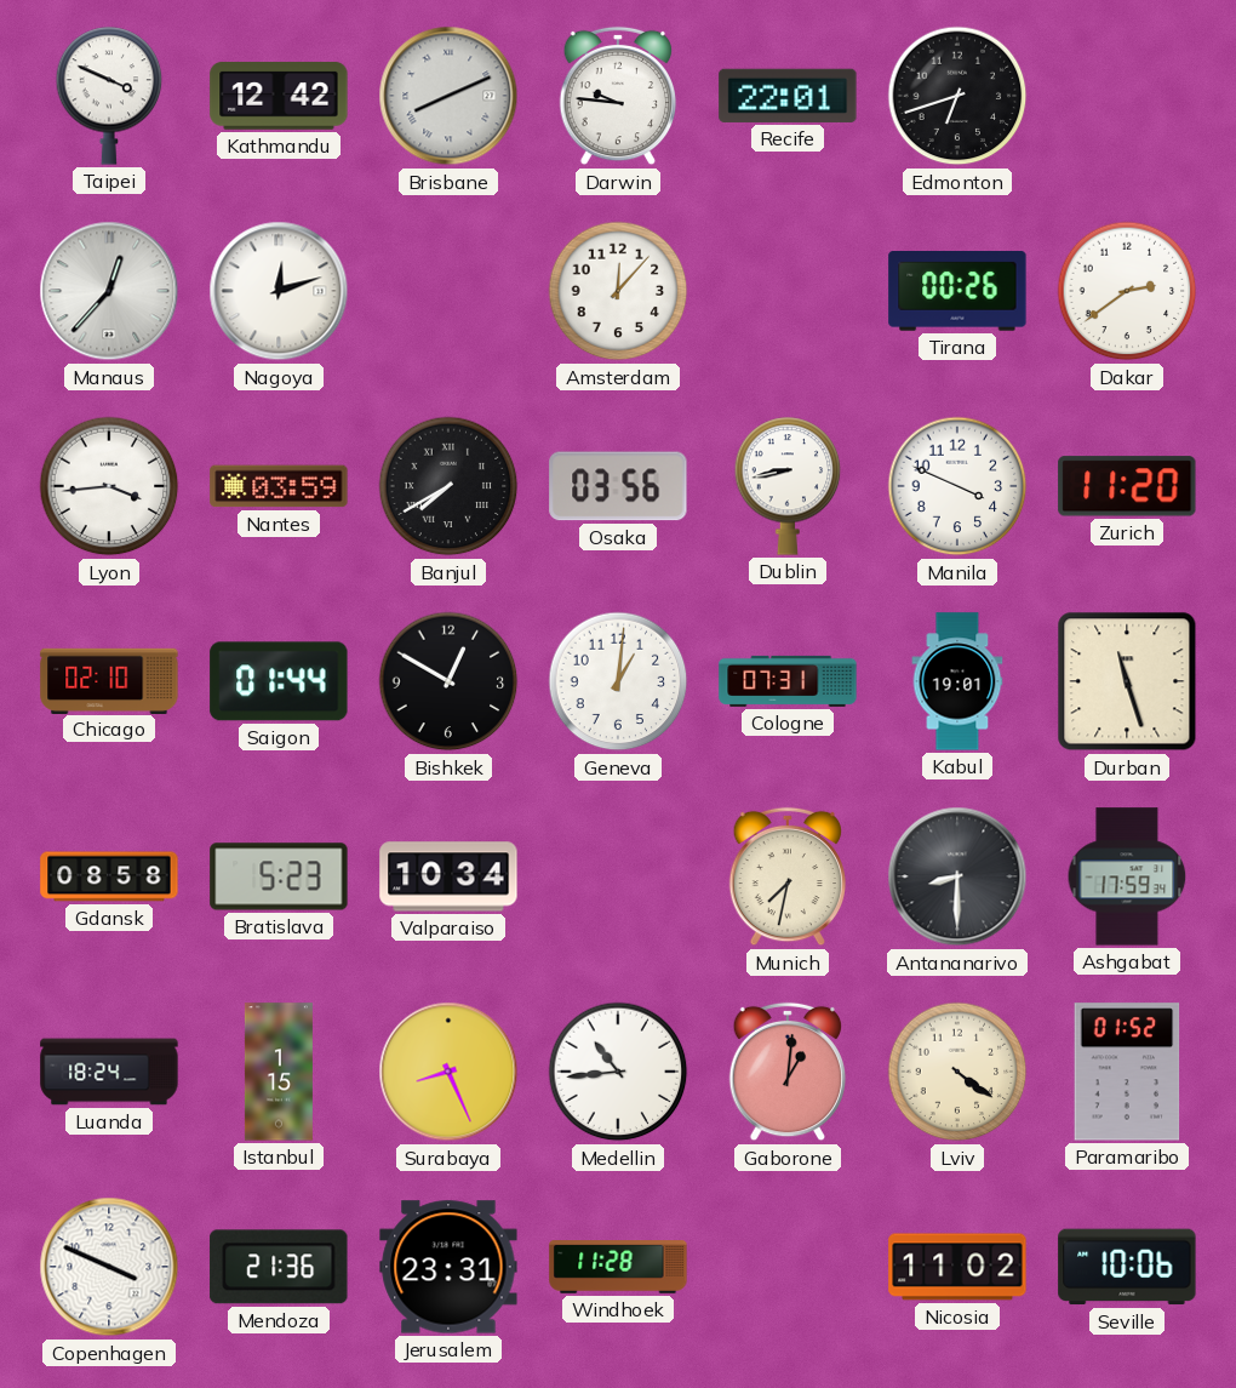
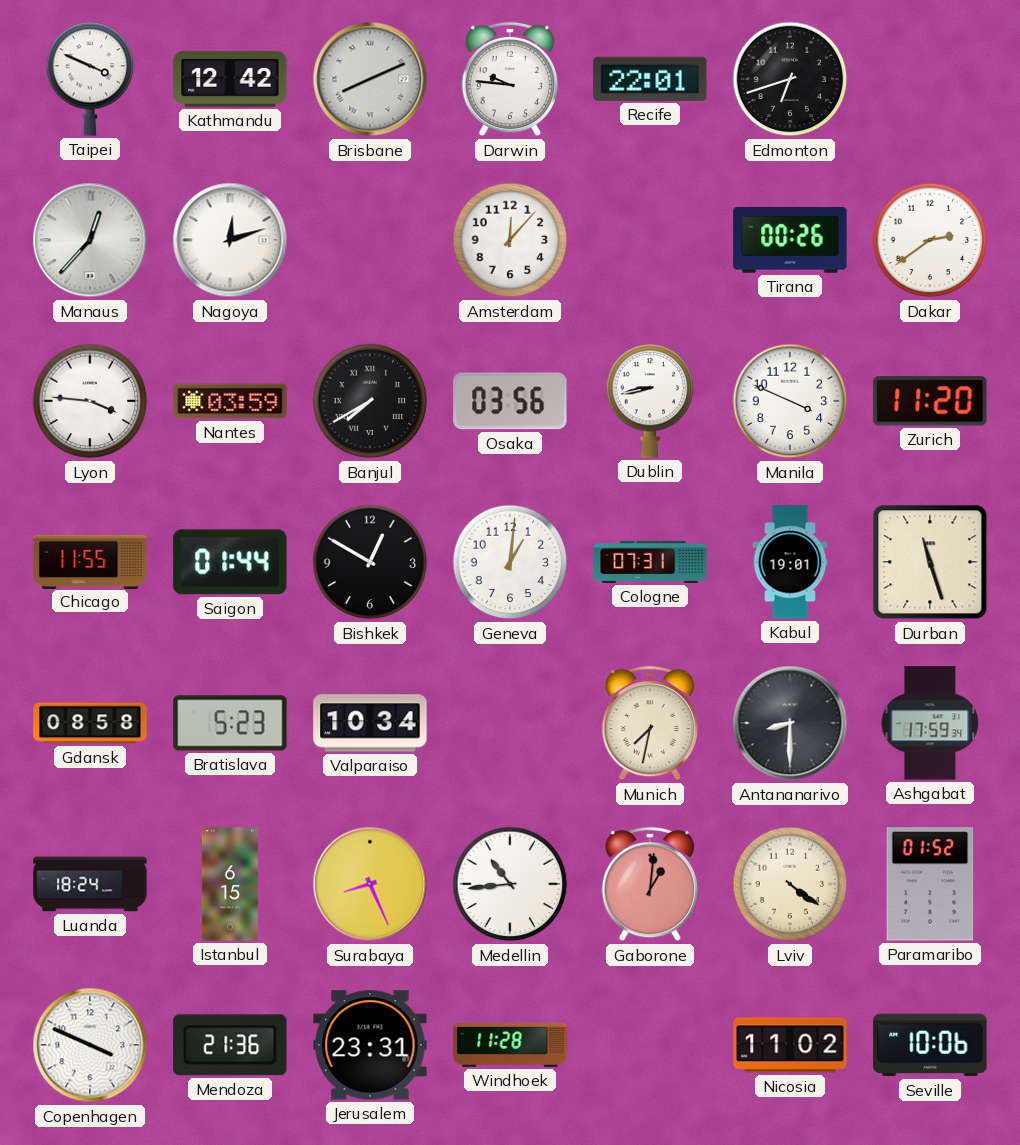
Lyon: 3:44 -> 3:46 (90, 401)
Chicago: 02:10 -> 11:55 (90, 561)
Istanbul: 1:15 -> 6:15 (230, 884)
